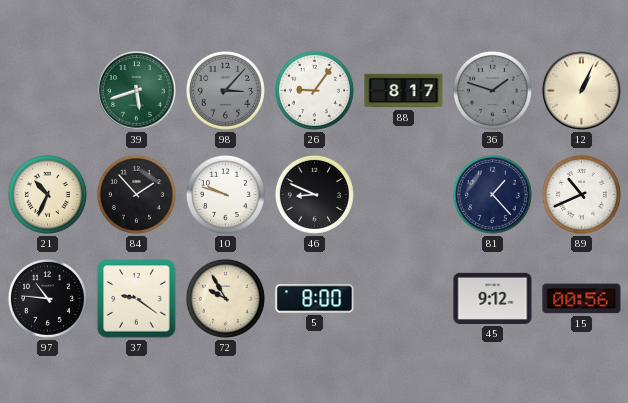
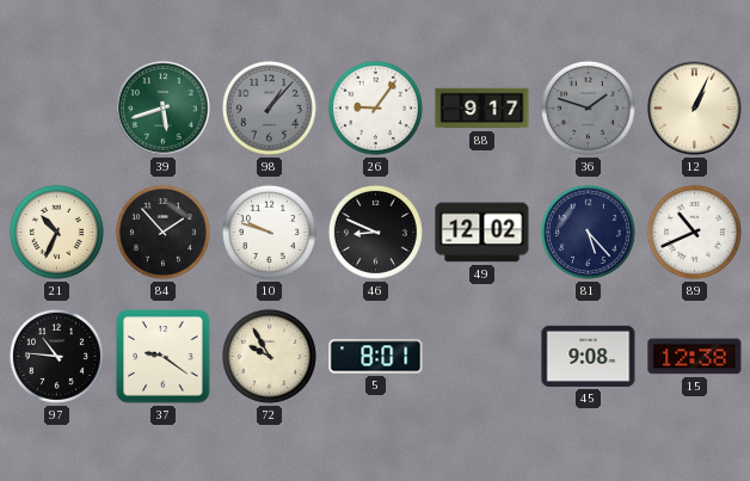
98: 3:07 -> 1:07 (269, 107)
88: 8:17 -> 9:17 (482, 109)
49: none -> 12:02 (482, 233)
81: 1:23 -> 5:23 (588, 232)
5: 8:00 -> 8:01 (376, 357)
45: 9:12 -> 9:08 (589, 356)
15: 00:56 -> 12:38 (695, 357)
